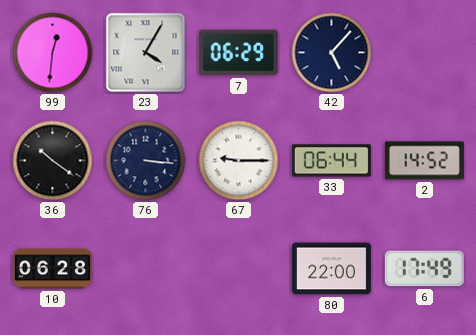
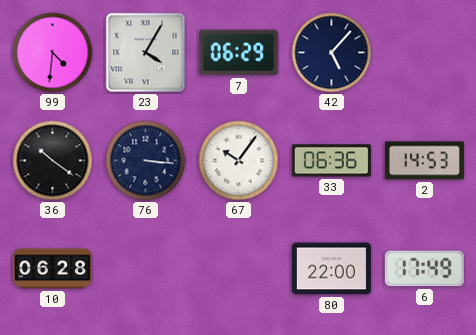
99: 12:31 -> 4:31 (53, 53)
67: 9:15 -> 10:06 (239, 161)
33: 06:44 -> 06:36 (331, 161)
2: 14:52 -> 14:53 (424, 161)
